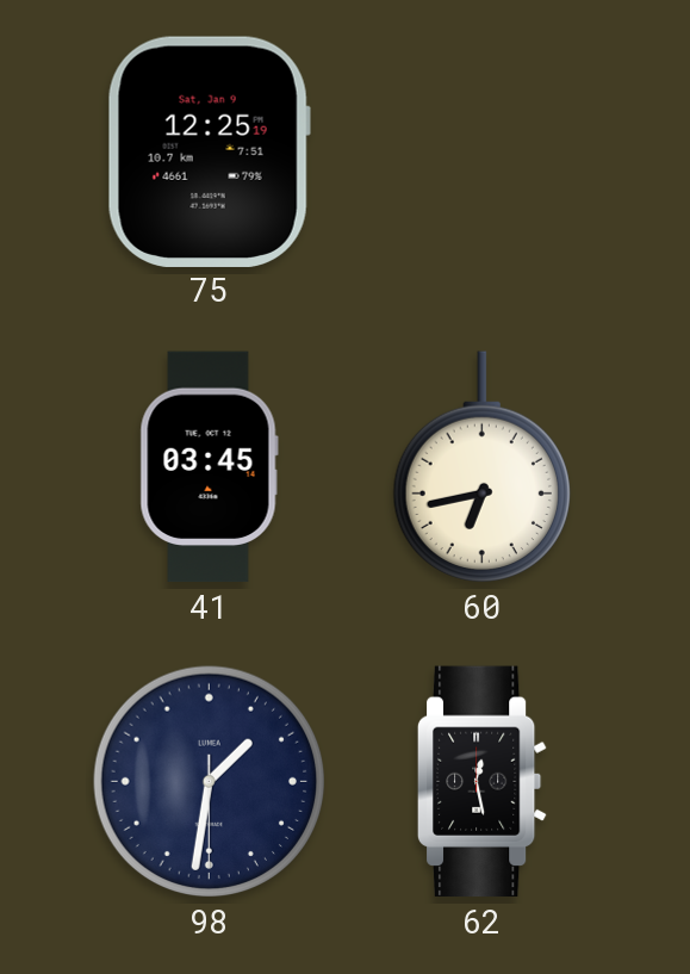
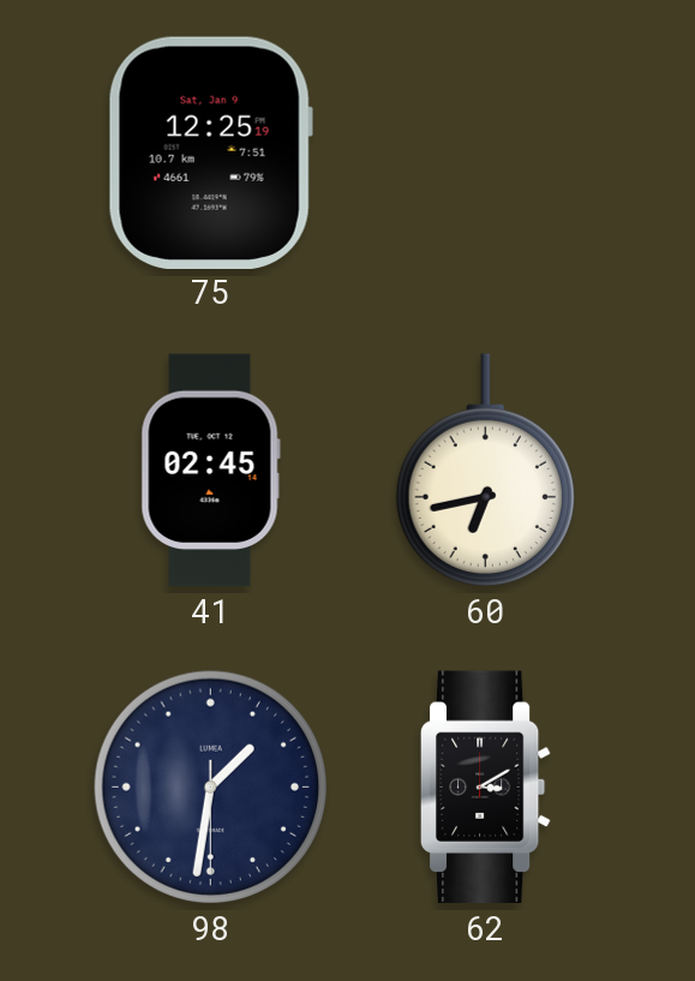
41: 03:45 -> 02:45 (210, 471)
62: 12:28 -> 3:10 (485, 788)
